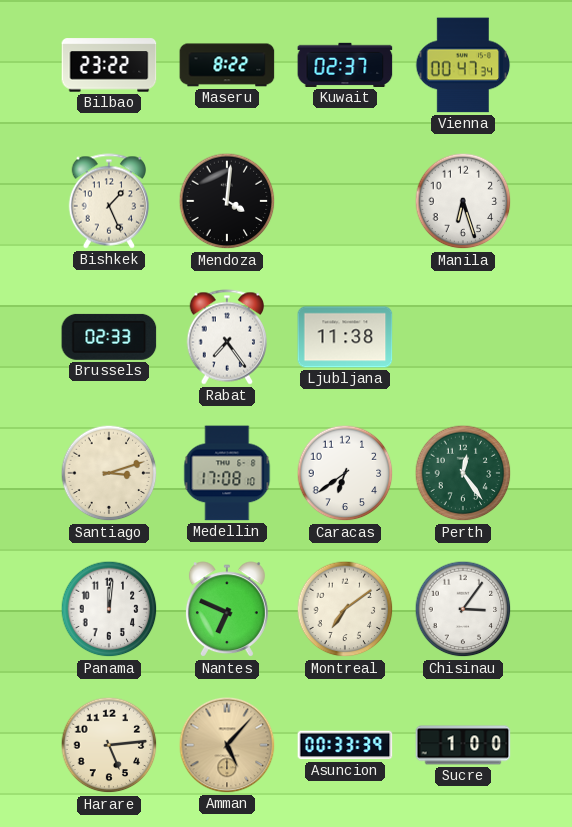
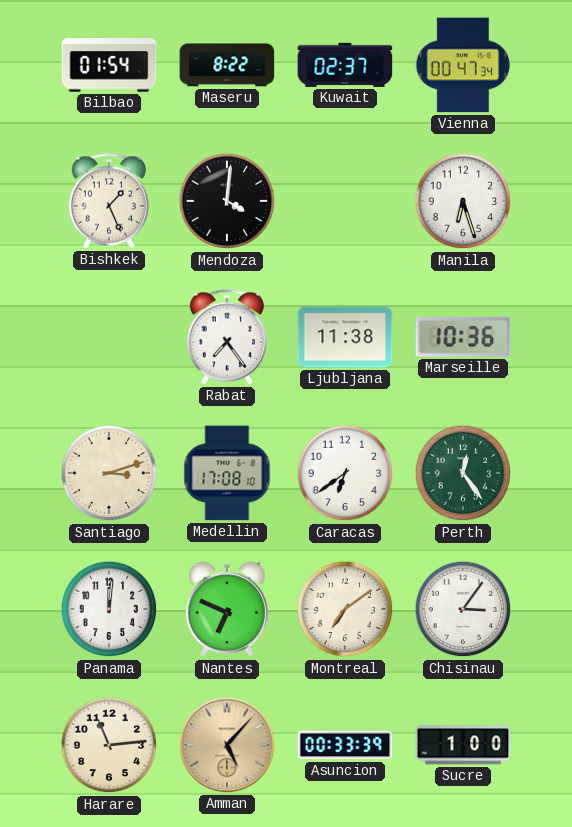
Bilbao: 23:22 -> 01:54 (109, 65)
Brussels: 02:33 -> none (109, 337)
Marseille: none -> 10:36 (463, 337)
Harare: 5:14 -> 11:14 (109, 745)
